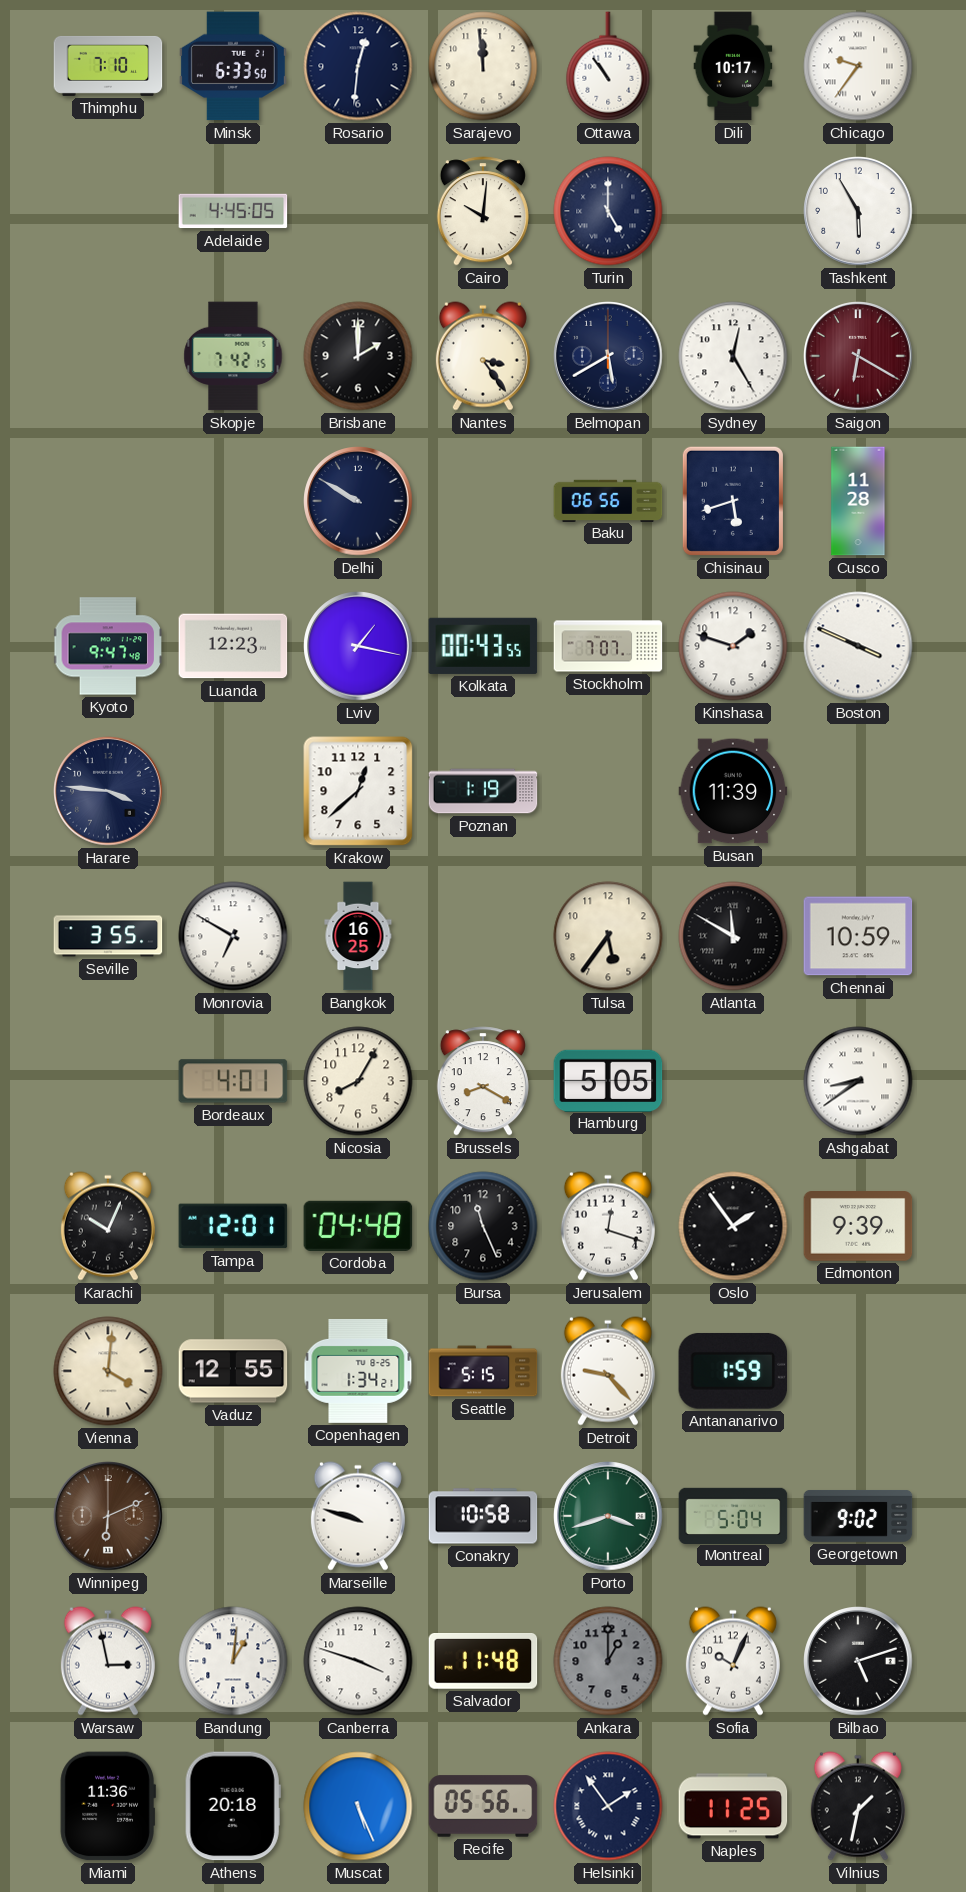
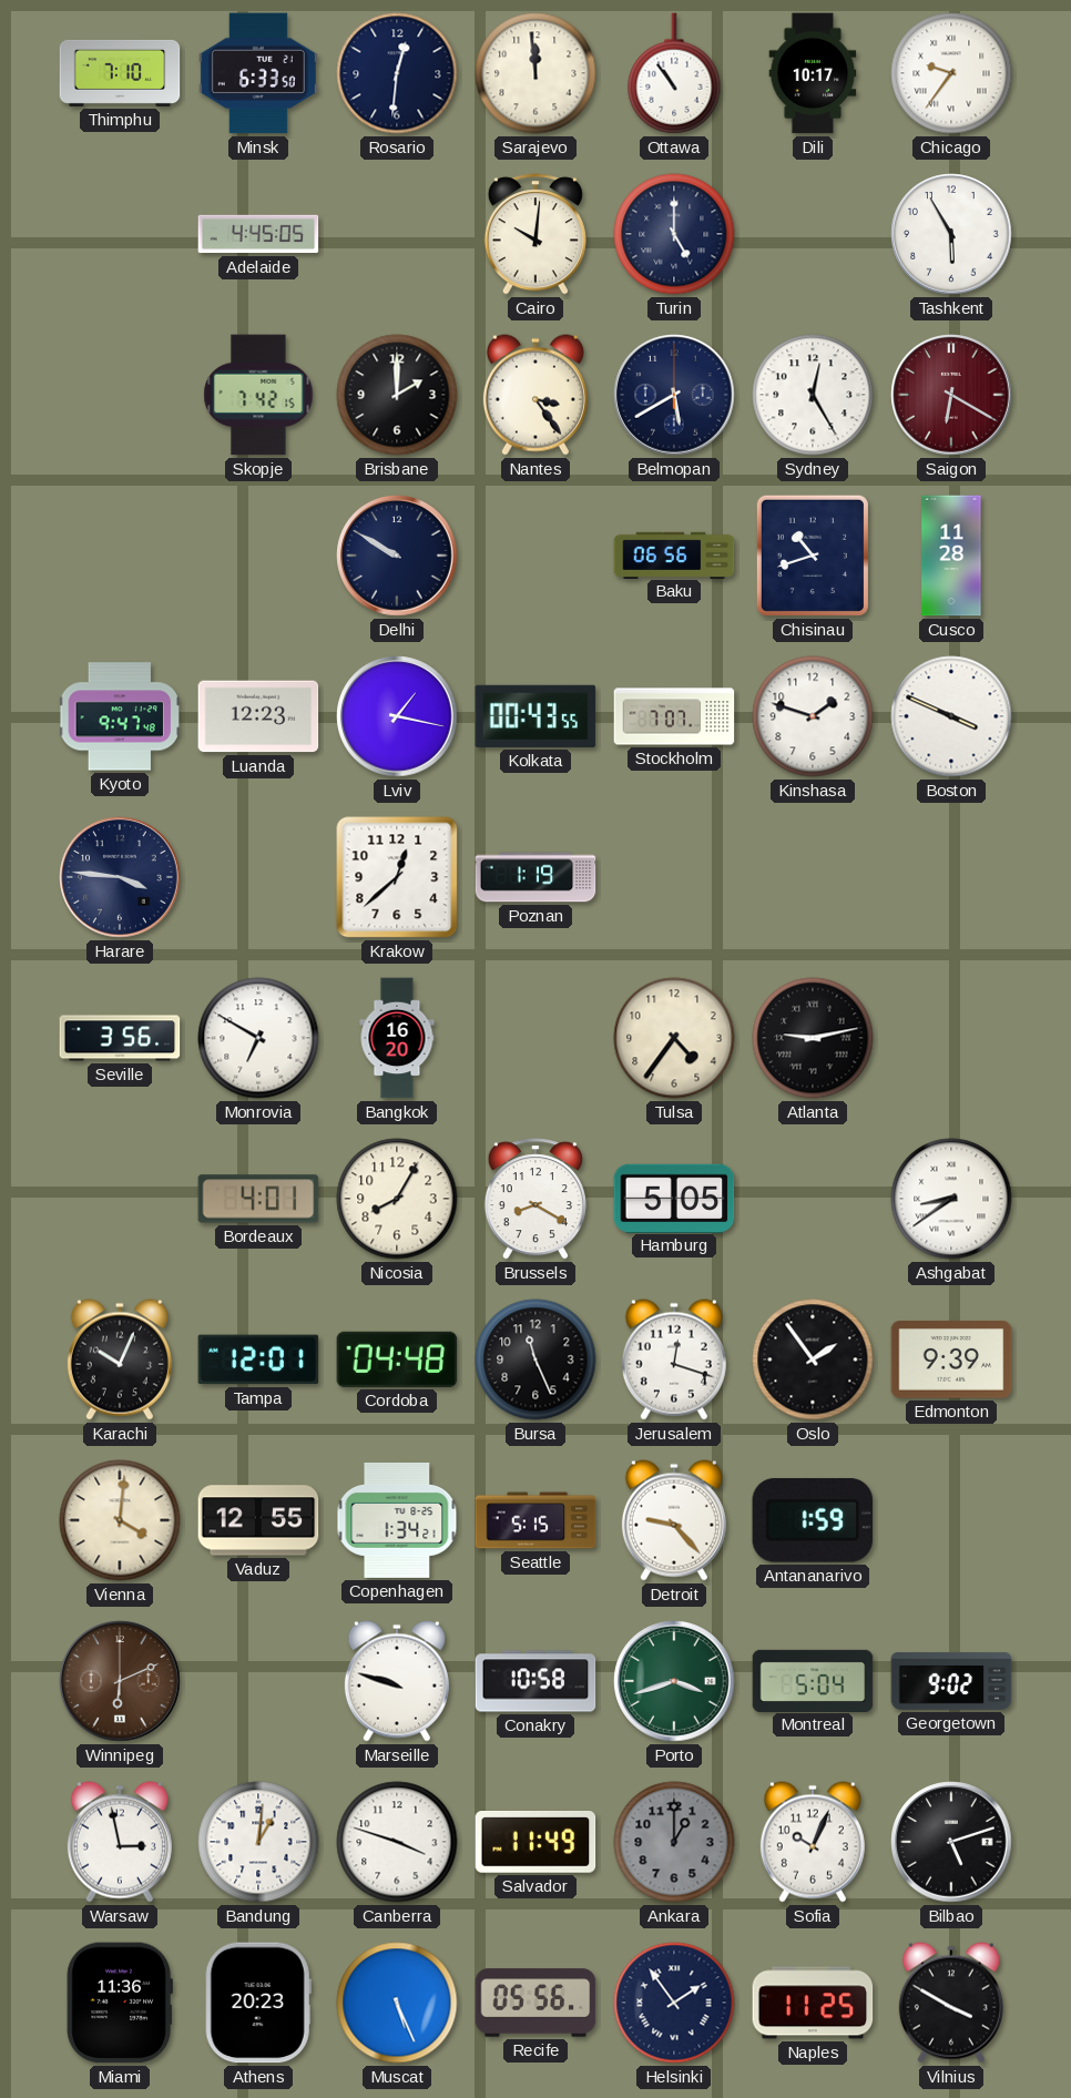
Chisinau: 5:42 -> 10:42 (813, 556)
Busan: 11:39 -> none (733, 791)
Seville: 3:55 -> 3:56 (120, 1038)
Bangkok: 16:25 -> 16:20 (397, 1038)
Tulsa: 5:36 -> 4:36 (674, 1038)
Atlanta: 11:50 -> 9:13 (813, 1038)
Chennai: 10:59 -> none (858, 936)
Salvador: 11:48 -> 11:49 (535, 1843)
Athens: 20:18 -> 20:23 (258, 2003)
Vilnius: 1:32 -> 3:50 (951, 2003)
